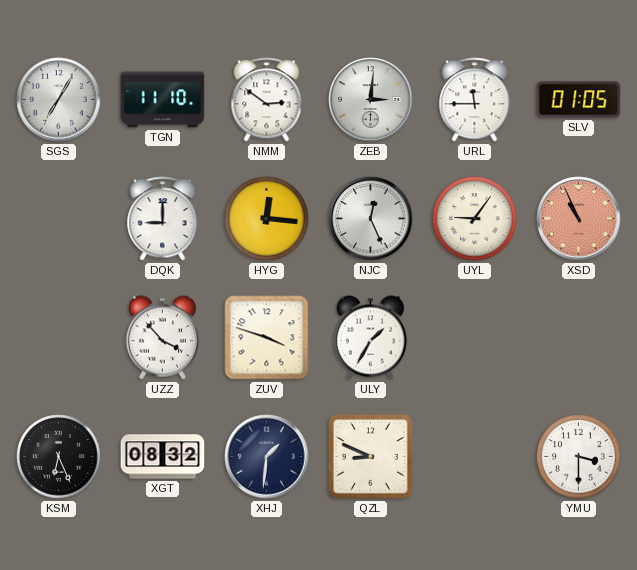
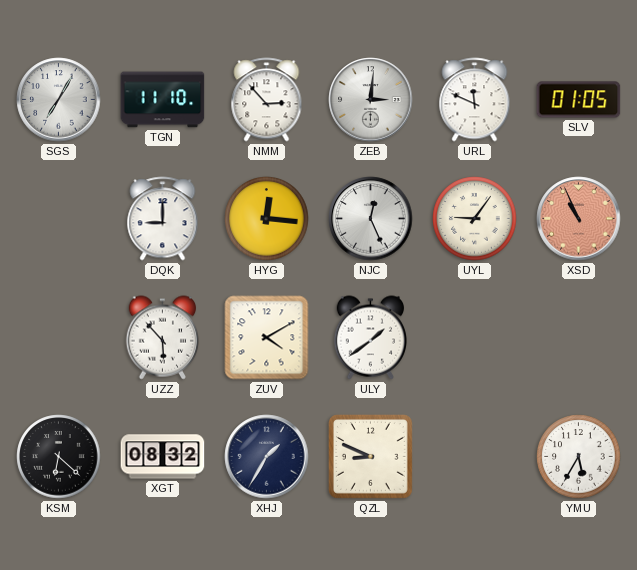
NMM: 2:51 -> 2:53 (267, 100)
URL: 11:45 -> 11:49 (475, 100)
UZZ: 3:53 -> 5:53 (162, 338)
ZUV: 3:48 -> 4:10 (267, 338)
ULY: 1:35 -> 1:39 (370, 338)
KSM: 6:26 -> 6:22 (59, 457)
XHJ: 1:31 -> 1:35 (267, 457)
YMU: 3:30 -> 5:35 (579, 457)
